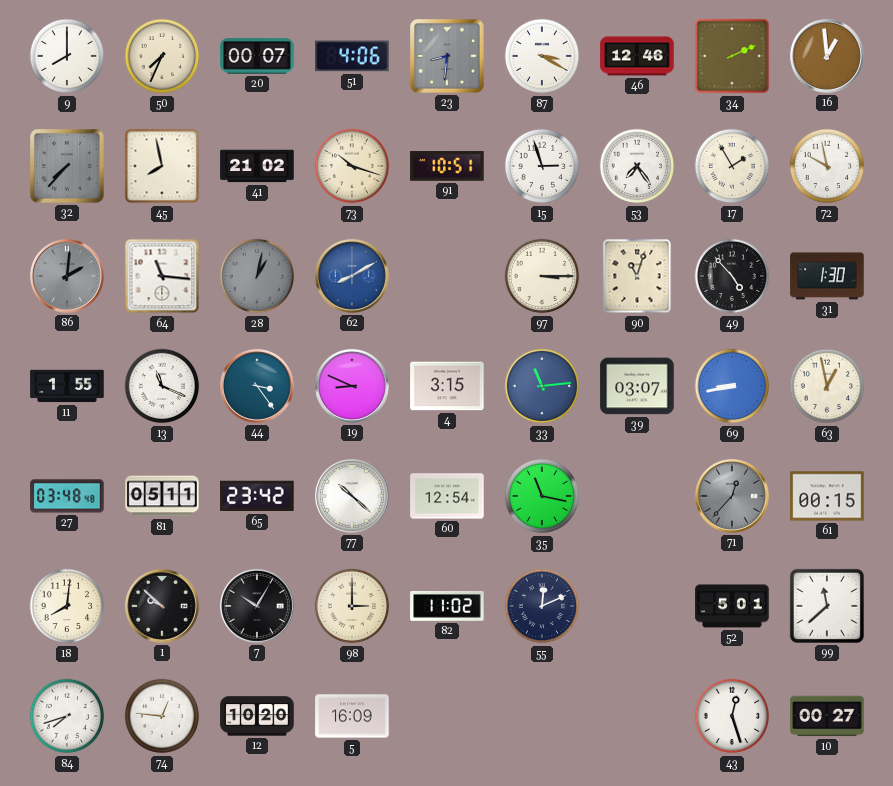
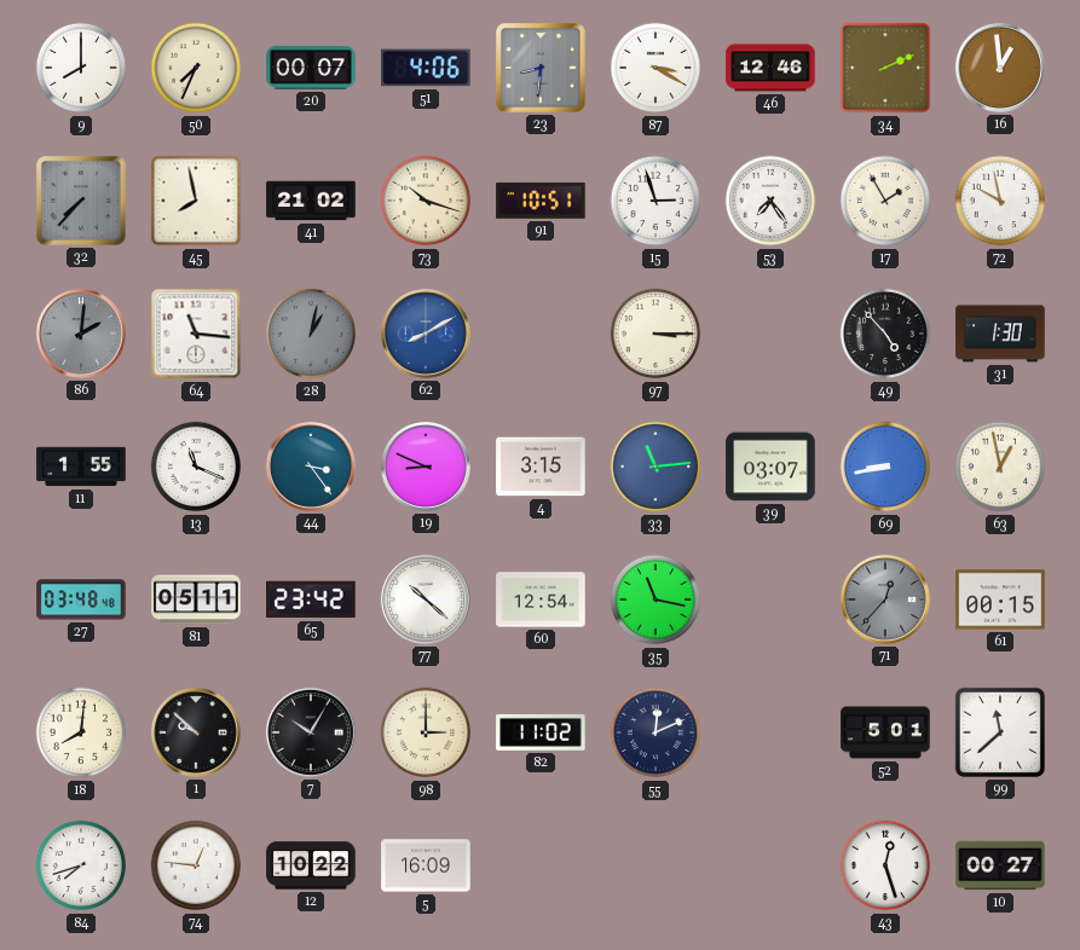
90: 11:03 -> none (637, 276)
12: 10:20 -> 10:22 (311, 865)
